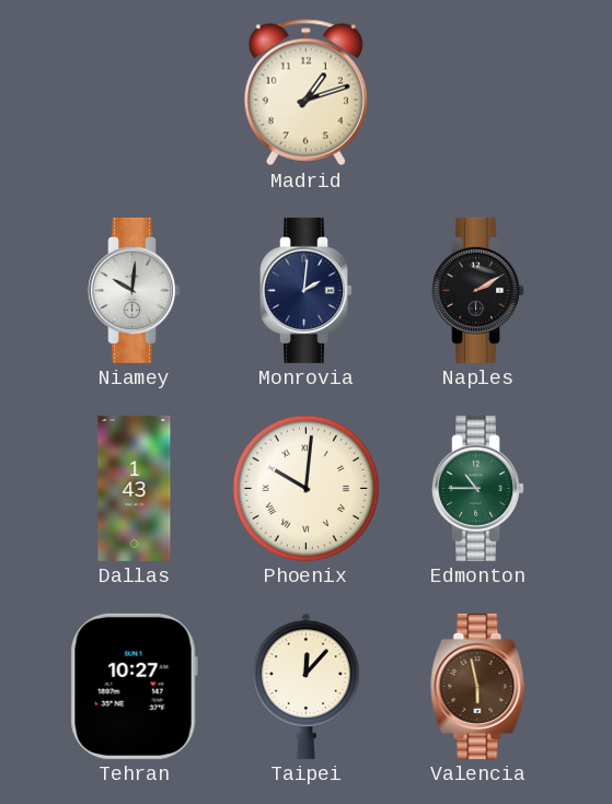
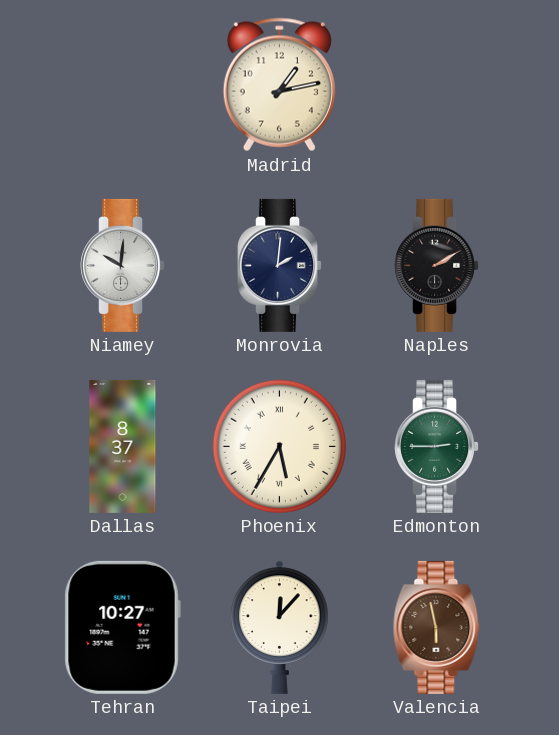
Madrid: 1:12 -> 1:13 (279, 85)
Dallas: 1:43 -> 8:37 (123, 446)
Phoenix: 10:01 -> 5:35 (279, 446)
Edmonton: 10:45 -> 2:45 (437, 446)
